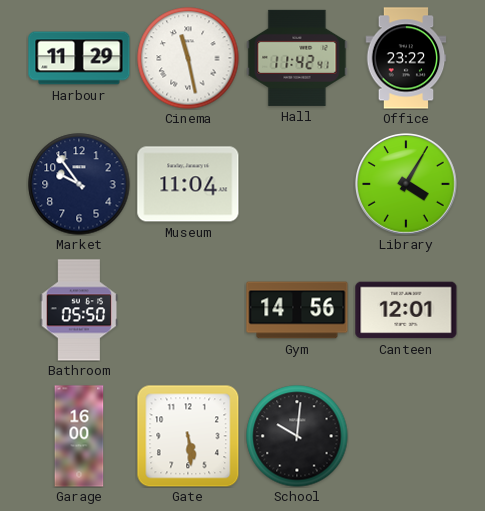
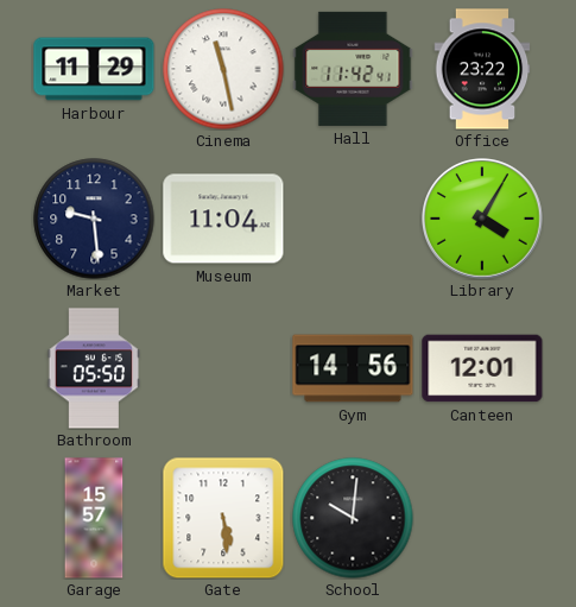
Market: 9:54 -> 9:29 (94, 219)
Garage: 16:00 -> 15:57 (94, 518)
